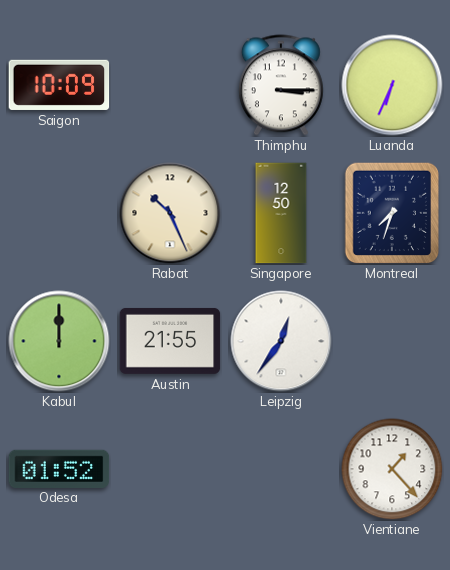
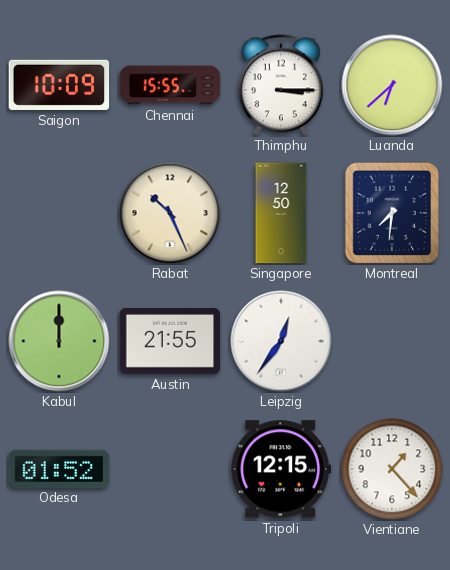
Chennai: none -> 15:55 (170, 85)
Luanda: 6:34 -> 6:38 (392, 85)
Montreal: 7:33 -> 7:31 (392, 213)
Tripoli: none -> 12:15 (281, 469)
